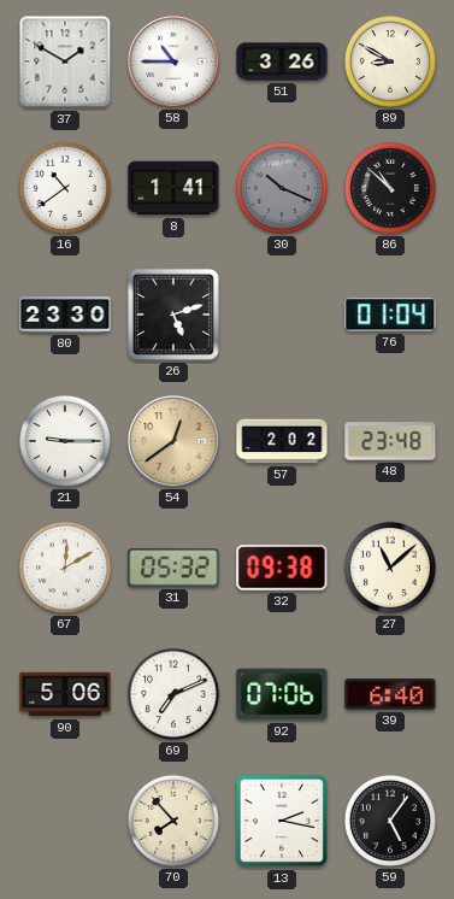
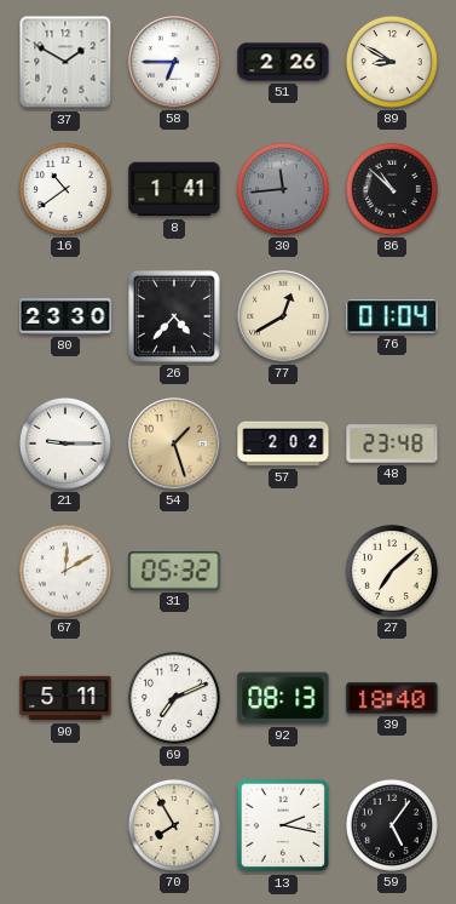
58: 10:45 -> 6:45 (174, 62)
51: 3:26 -> 2:26 (283, 62)
30: 10:19 -> 11:44 (283, 189)
26: 5:12 -> 4:37 (174, 316)
77: none -> 12:40 (283, 316)
54: 12:39 -> 1:27 (174, 444)
32: 09:38 -> none (282, 568)
27: 11:08 -> 7:08 (392, 571)
90: 5:06 -> 5:11 (65, 698)
92: 07:06 -> 08:13 (283, 698)
39: 6:40 -> 18:40 (392, 698)
70: 7:53 -> 7:55 (174, 825)
